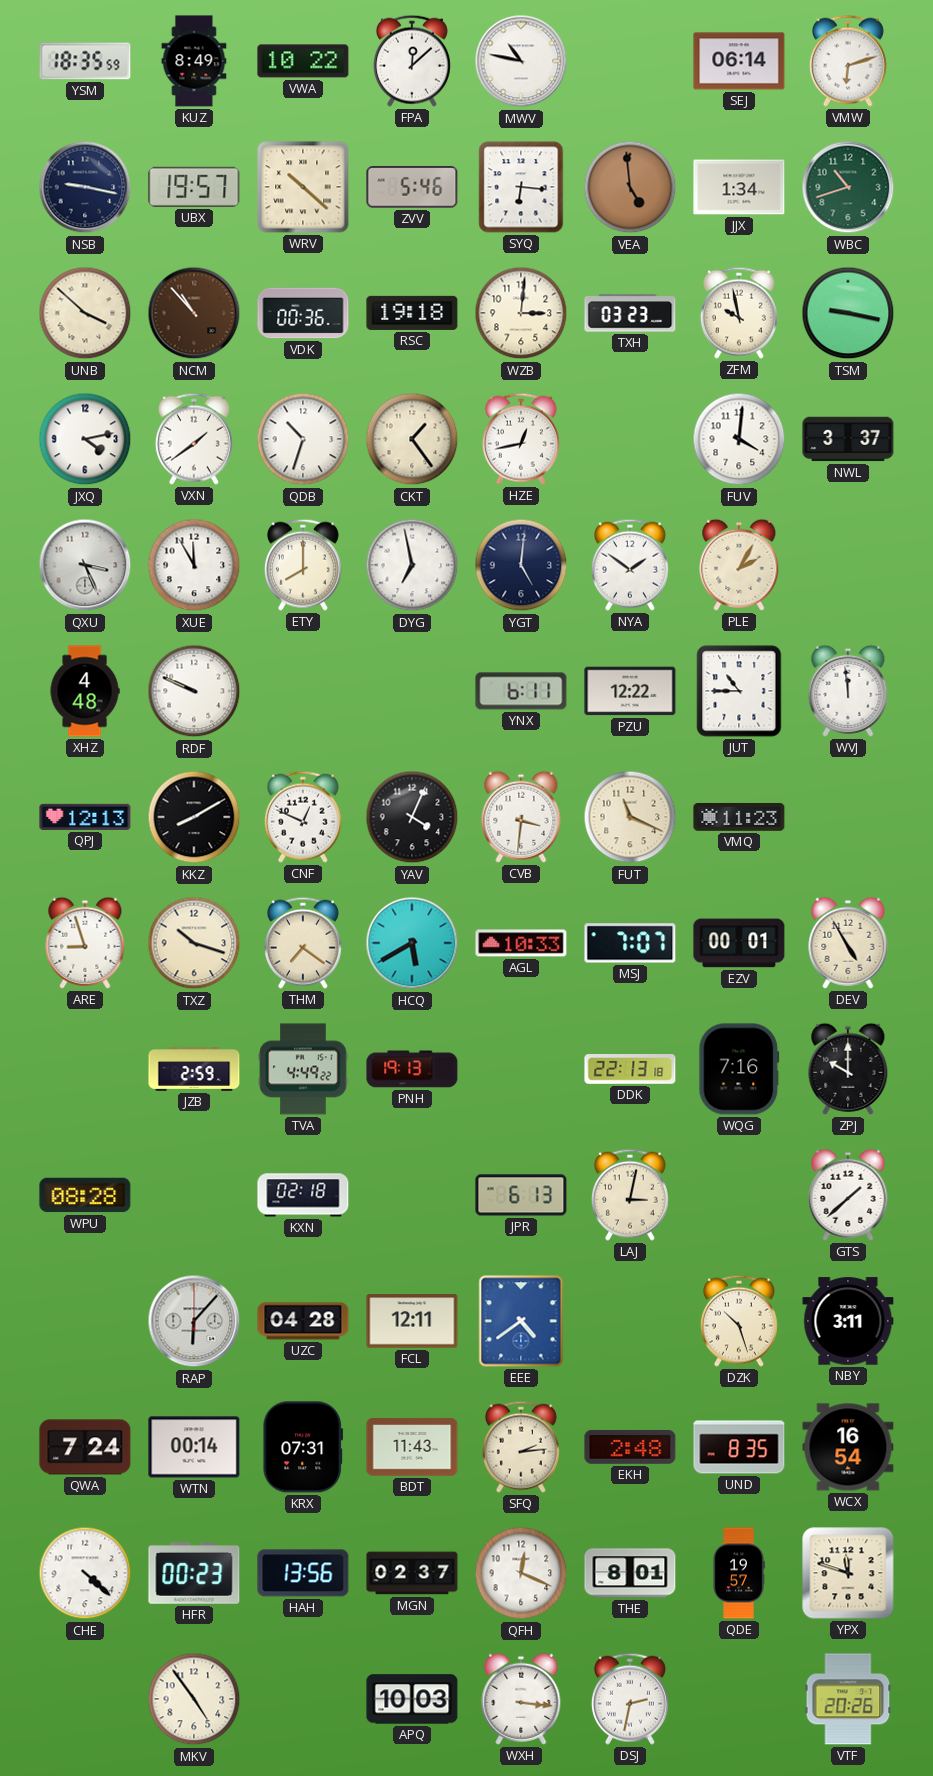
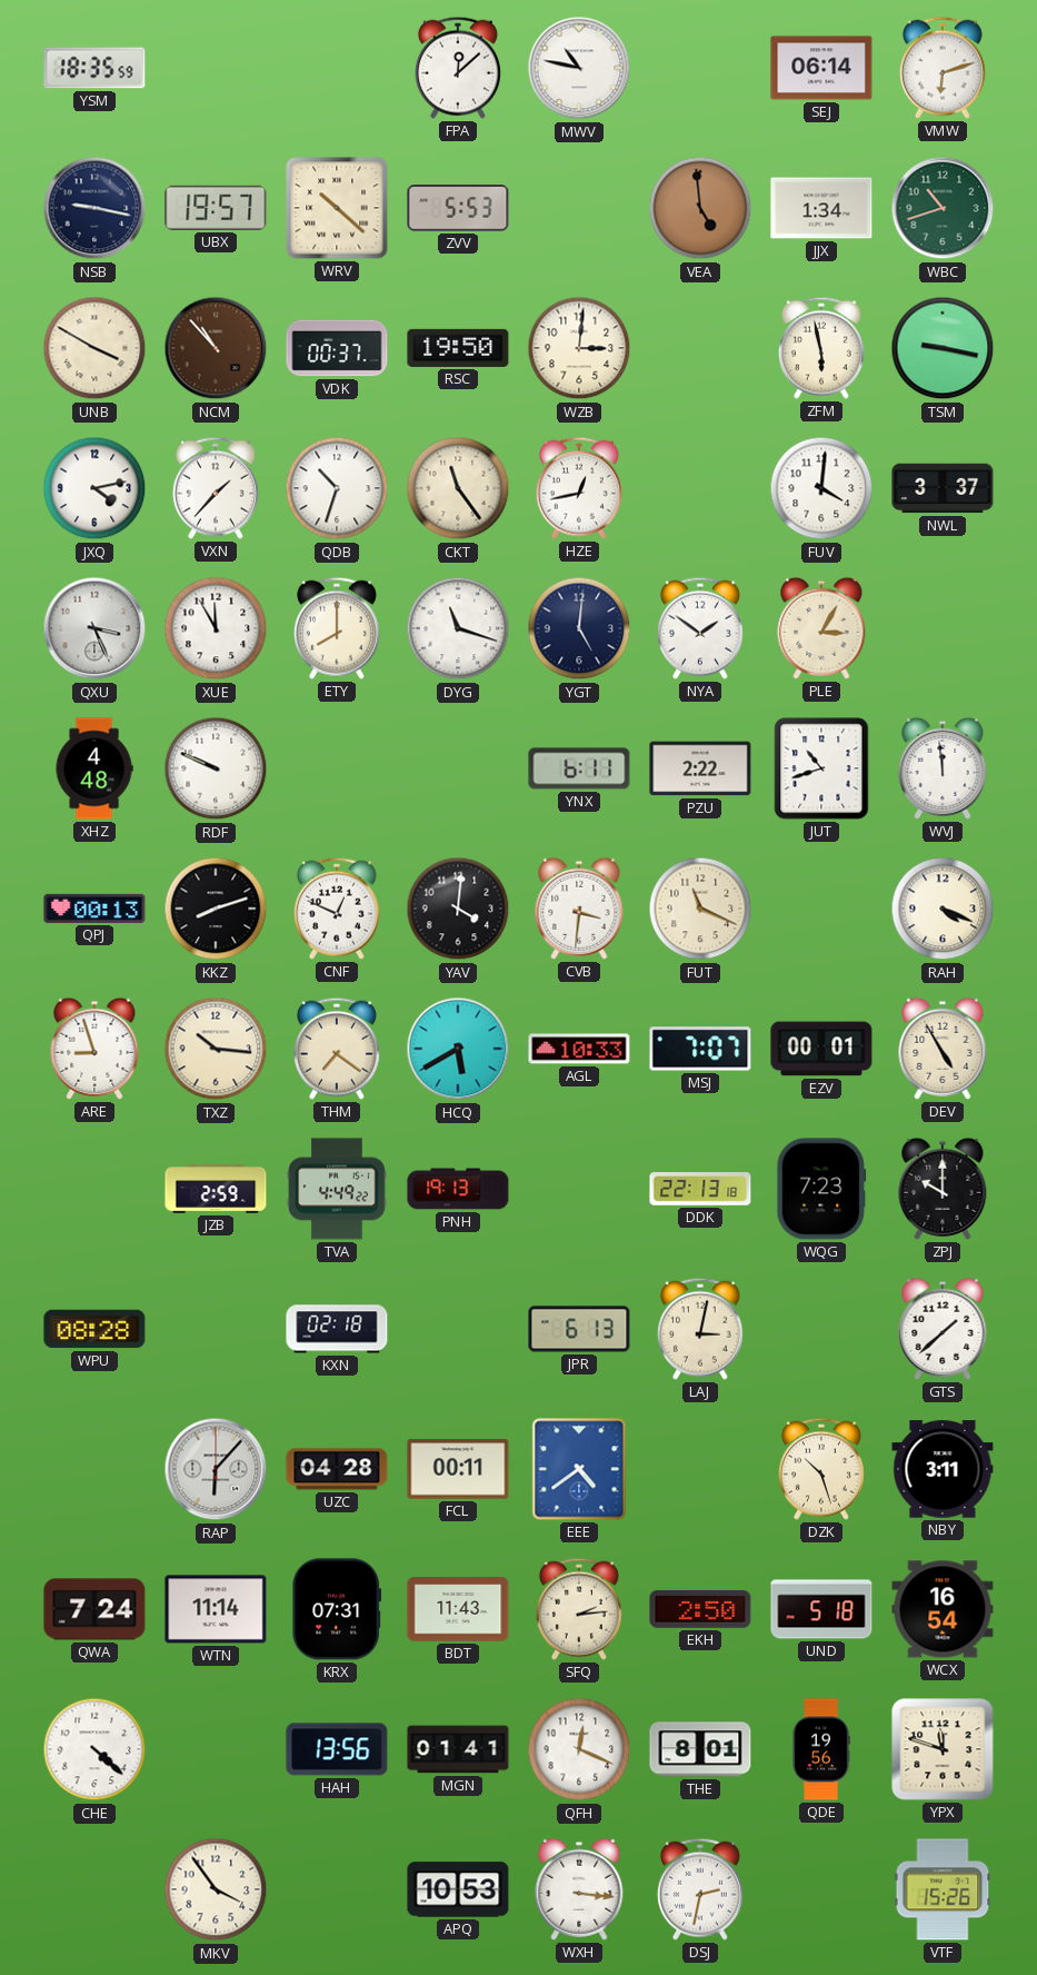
KUZ: 8:49 -> none (194, 61)
VWA: 10:22 -> none (303, 61)
ZVV: 5:46 -> 5:53 (458, 208)
SYQ: 6:16 -> none (521, 187)
UNB: 3:52 -> 3:50 (94, 348)
VDK: 00:36 -> 00:37 (337, 348)
RSC: 19:18 -> 19:50 (458, 348)
TXH: 03:23 -> none (630, 313)
ZFM: 9:58 -> 5:58 (821, 348)
VXN: 1:39 -> 1:37 (216, 488)
CKT: 1:24 -> 11:24 (458, 488)
DYG: 6:58 -> 11:18 (458, 628)
PLE: 2:05 -> 3:05 (821, 628)
PZU: 12:22 -> 2:22 (700, 768)
JUT: 10:45 -> 10:42 (821, 768)
QPJ: 12:13 -> 00:13 (94, 909)
KKZ: 8:10 -> 8:12 (216, 909)
YAV: 4:04 -> 4:01 (458, 909)
VMQ: 11:23 -> none (739, 817)
RAH: none -> 4:19 (943, 909)
TXZ: 10:18 -> 10:16 (216, 1049)
WQG: 7:16 -> 7:23 (821, 1189)
FCL: 12:11 -> 00:11 (458, 1469)
WTN: 00:14 -> 11:14 (216, 1609)
EKH: 2:48 -> 2:50 (700, 1609)
UND: 8:35 -> 5:18 (821, 1609)
HFR: 00:23 -> none (194, 1574)
MGN: 02:37 -> 01:41 (458, 1749)
QDE: 19:57 -> 19:56 (821, 1749)
MKV: 4:54 -> 3:54 (216, 1889)
APQ: 10:03 -> 10:53 (458, 1889)
VTF: 20:26 -> 15:26 (943, 1889)
